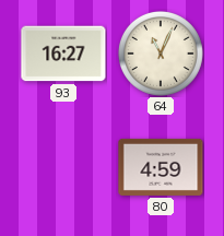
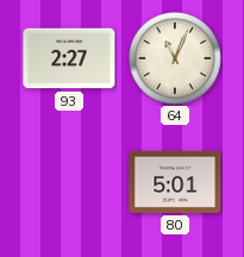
93: 16:27 -> 2:27 (69, 58)
80: 4:59 -> 5:01 (175, 182)
